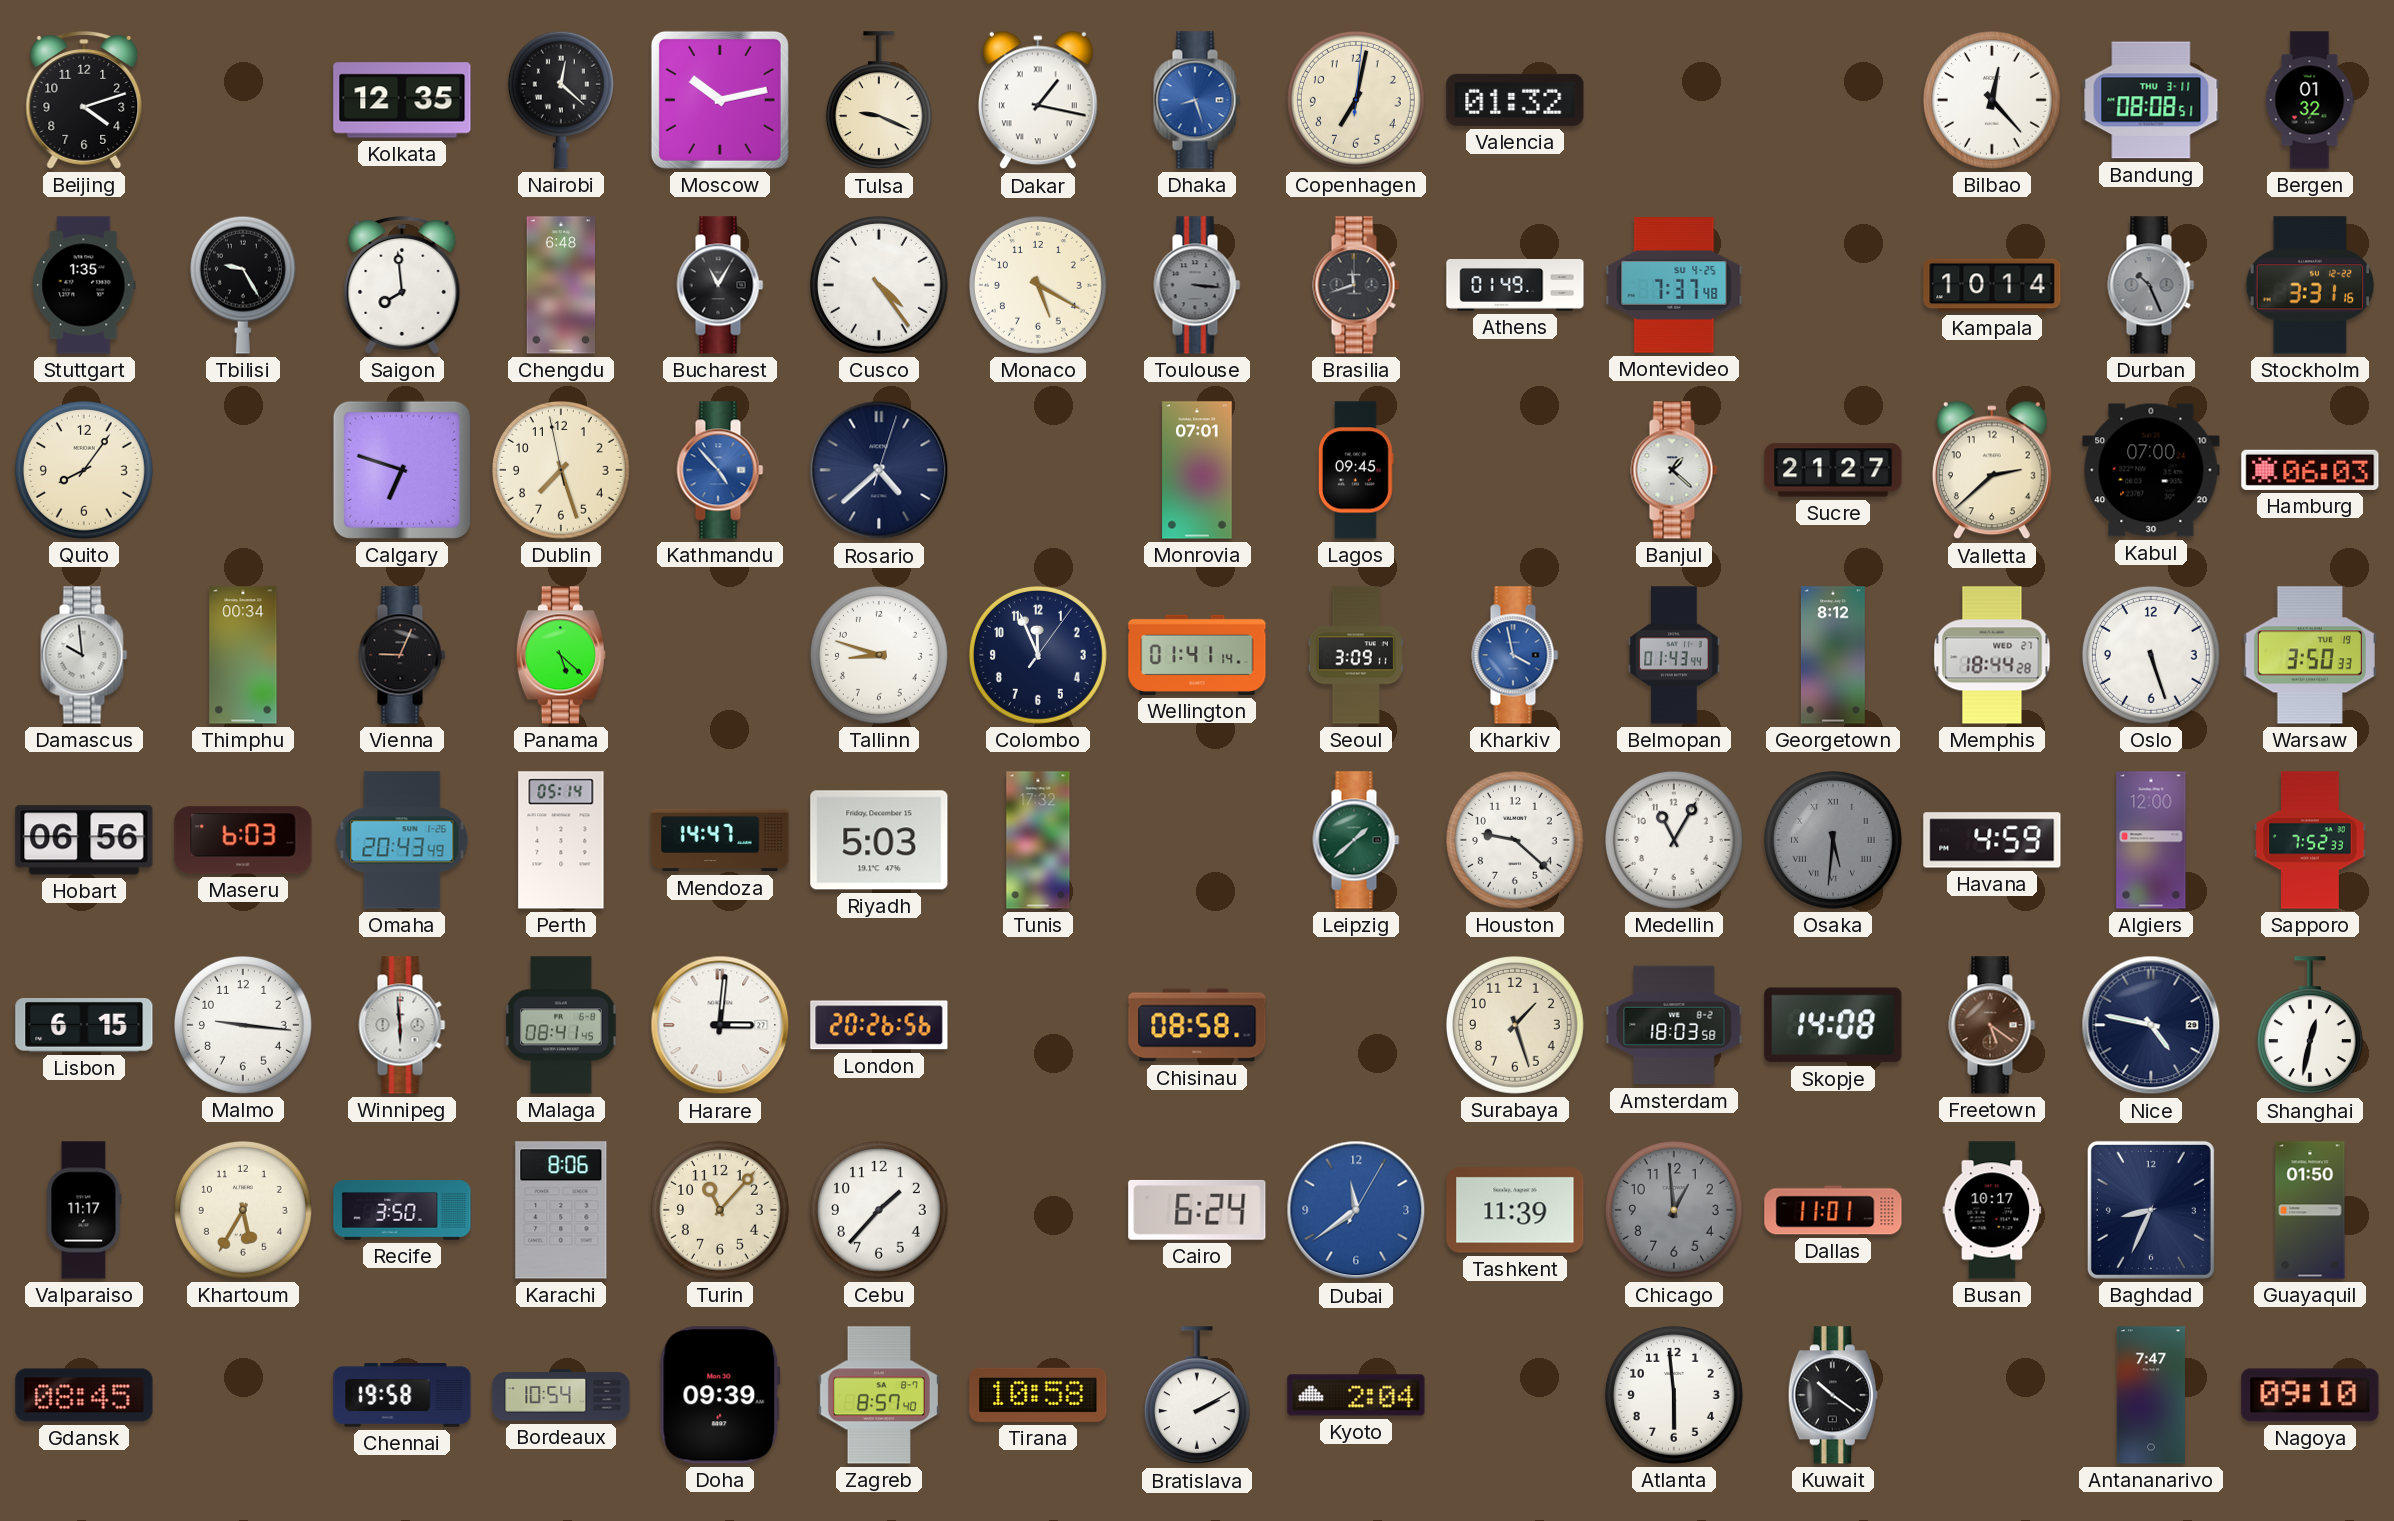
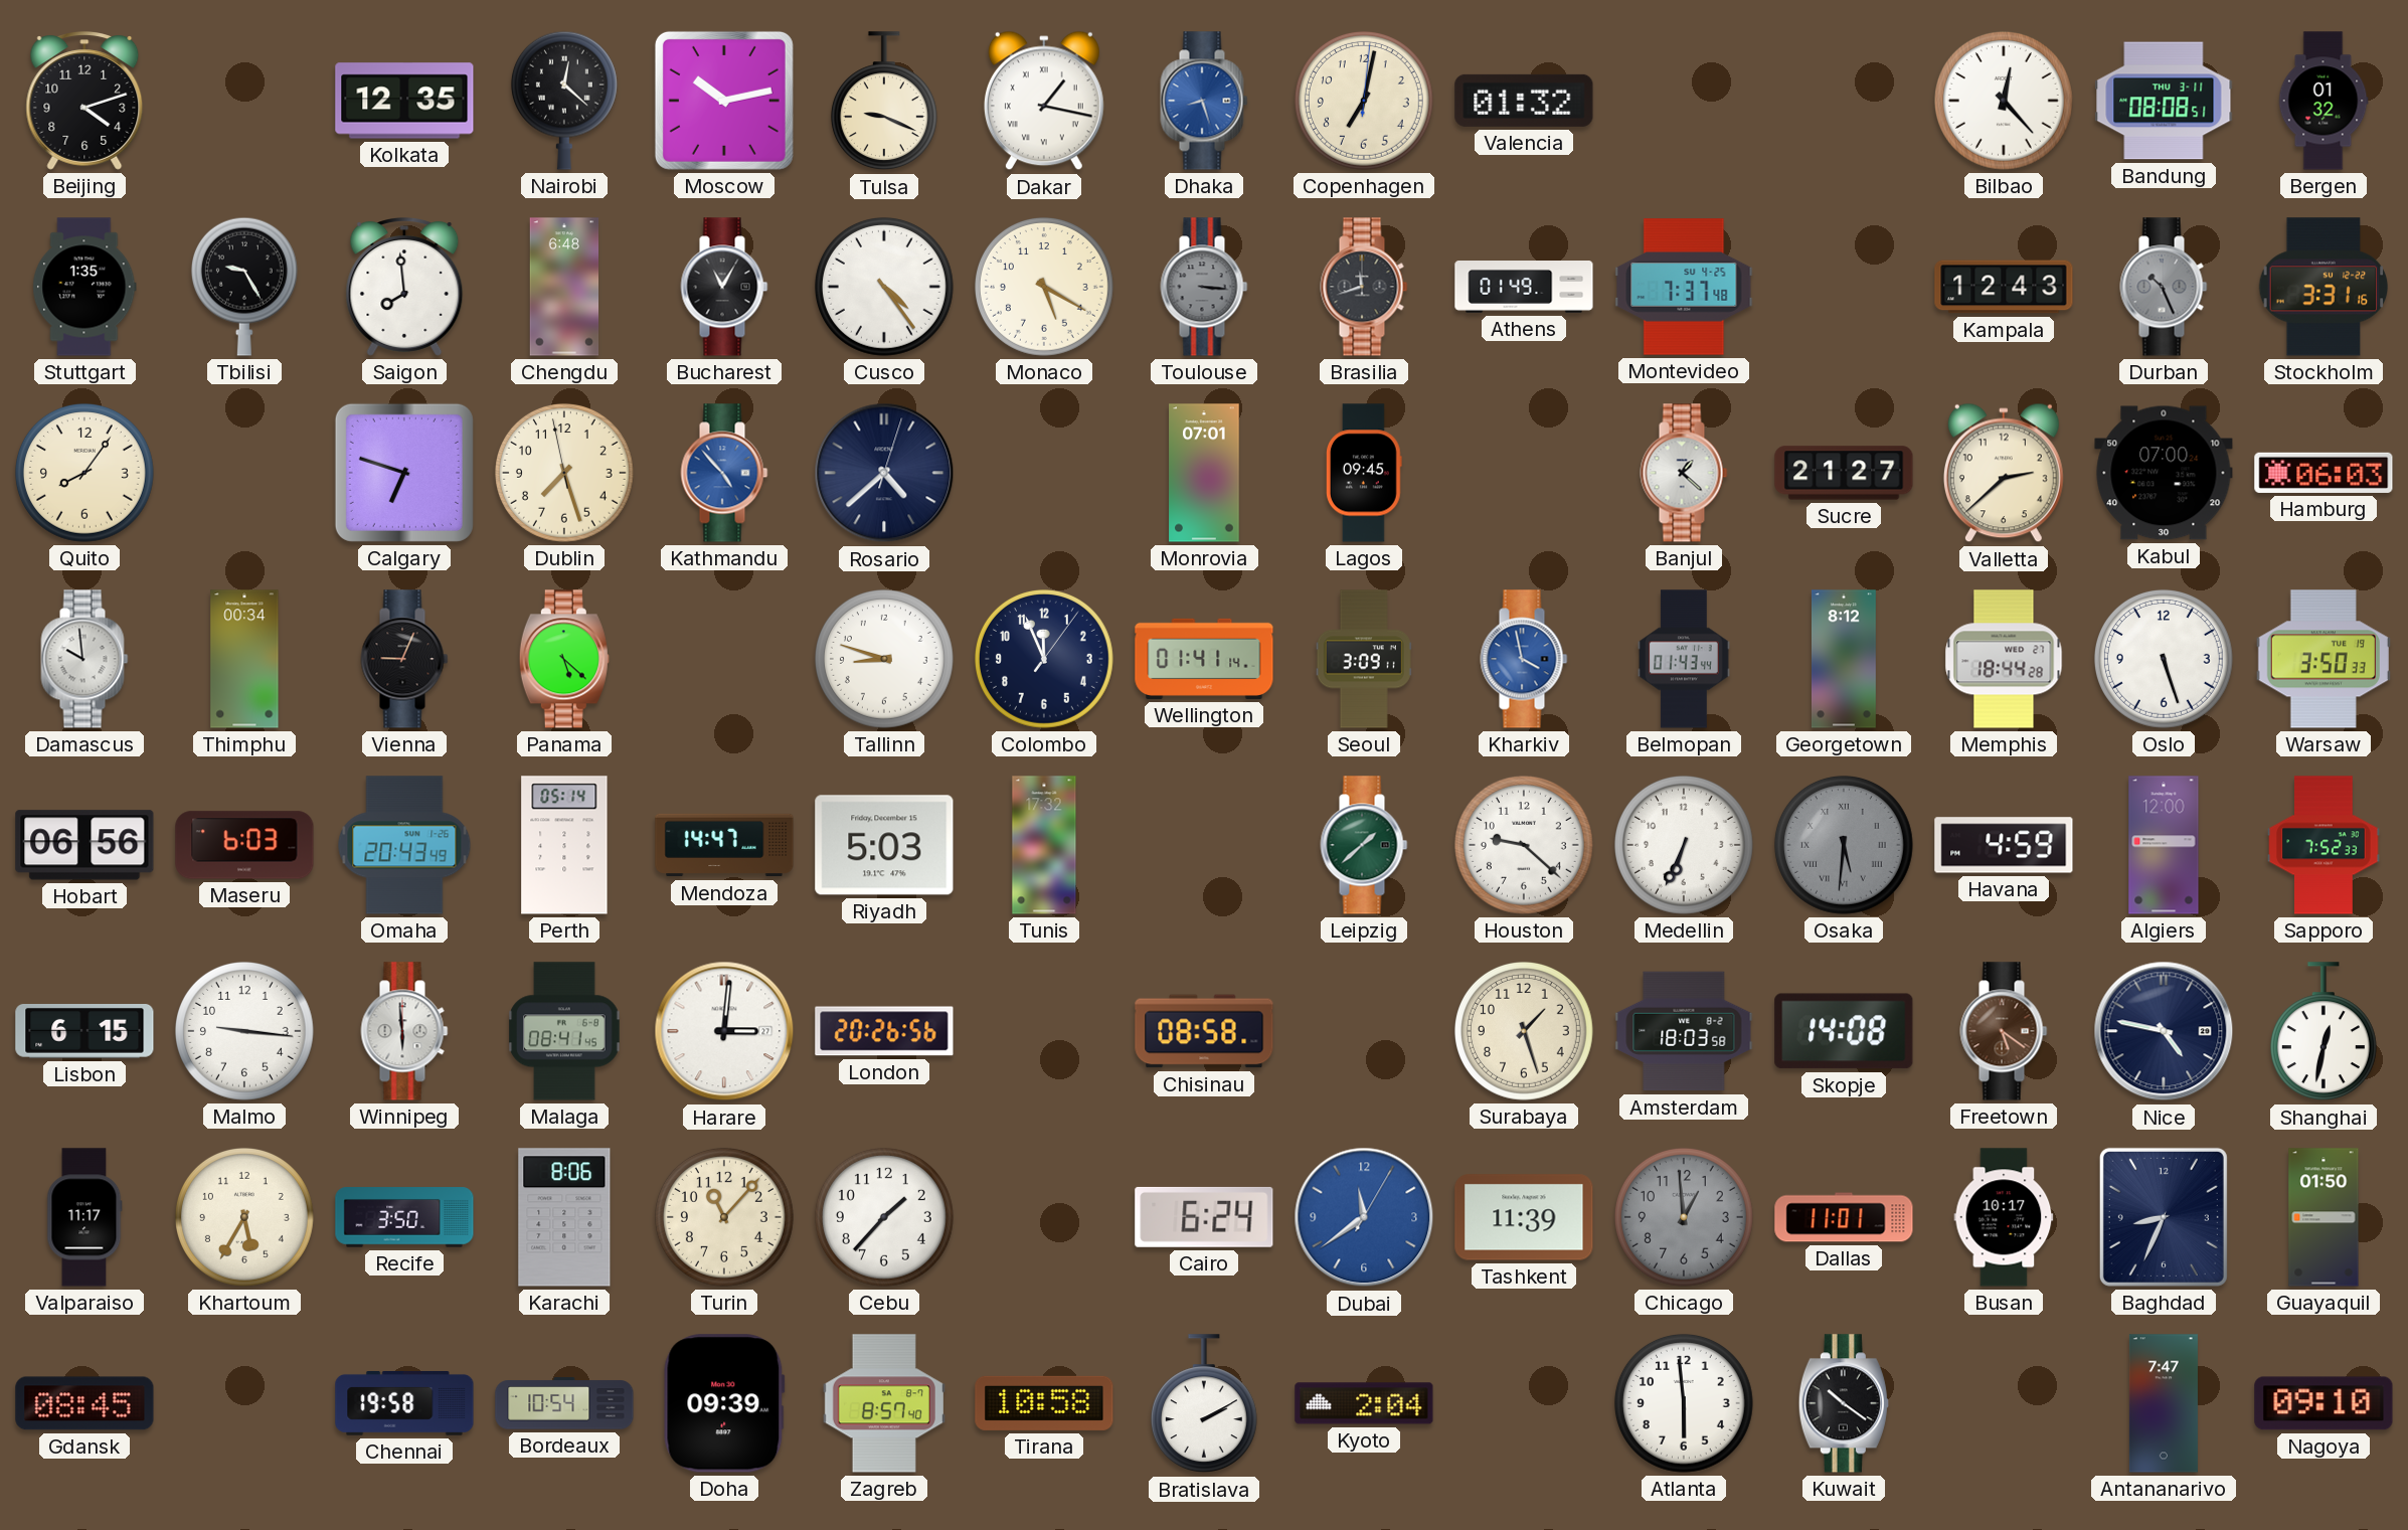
Kampala: 10:14 -> 12:43 (2004, 287)
Medellin: 11:05 -> 6:34 (1684, 845)
